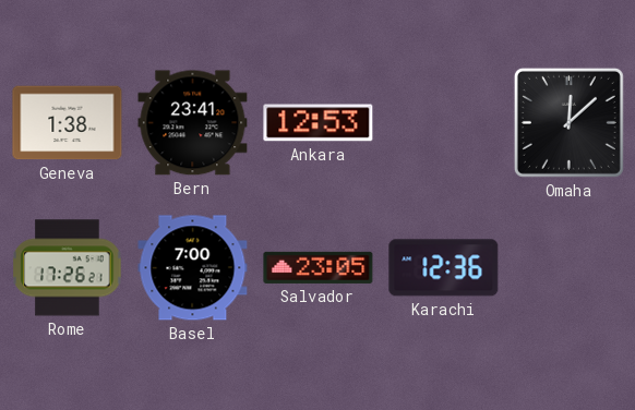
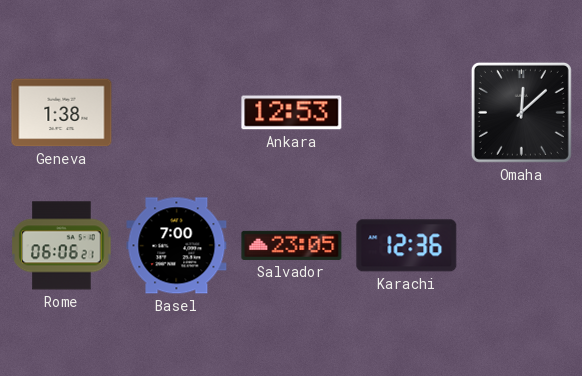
Bern: 23:41 -> none (193, 123)
Rome: 17:26 -> 06:06 (62, 246)
